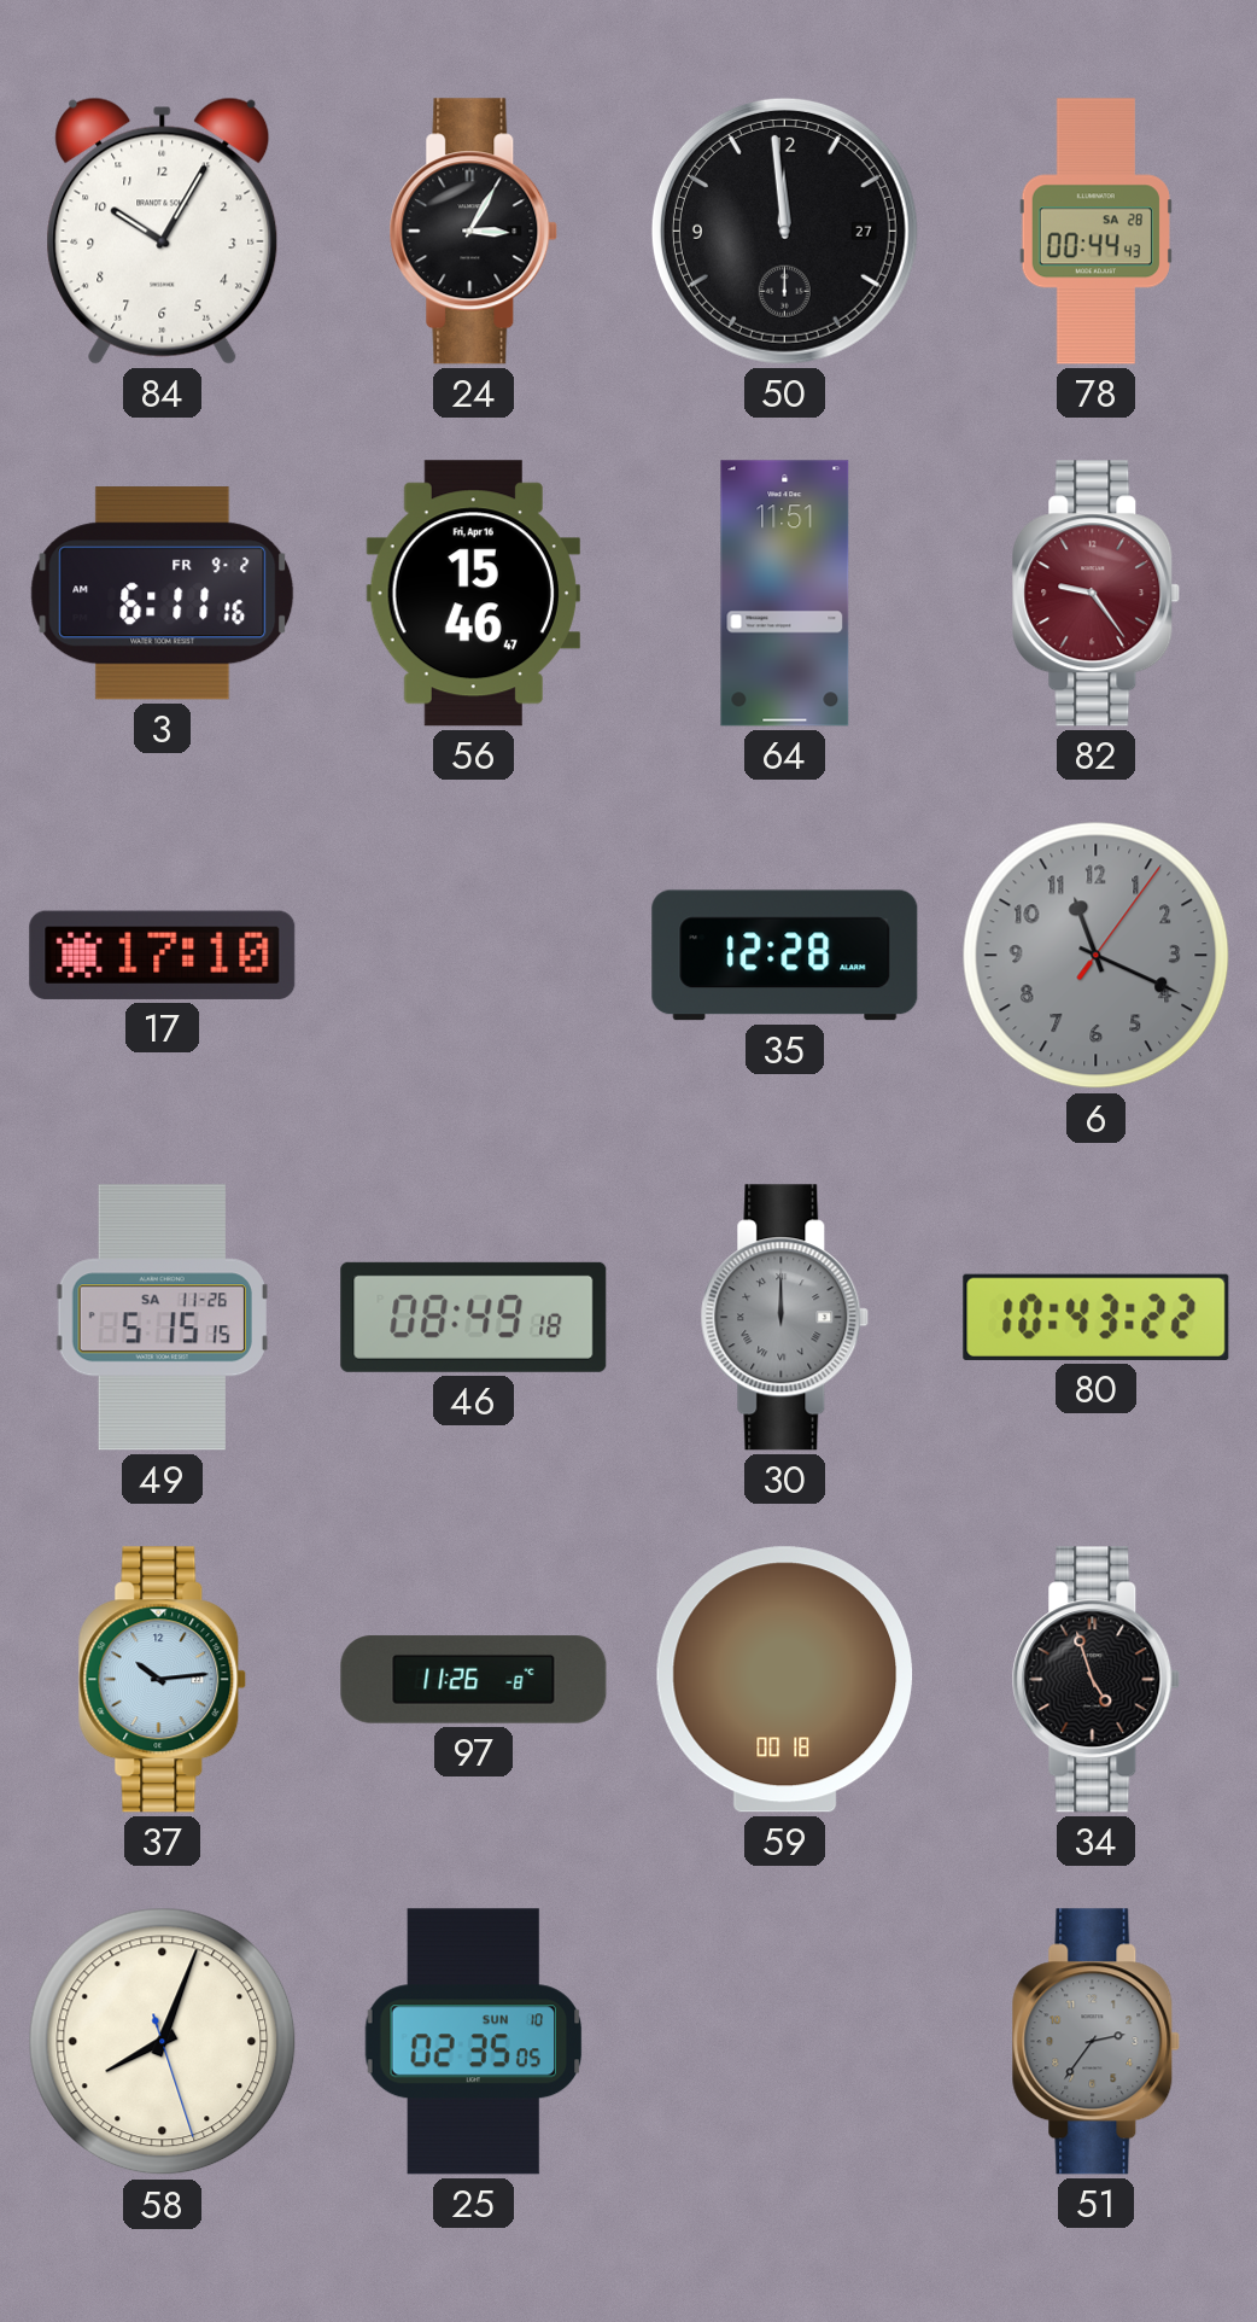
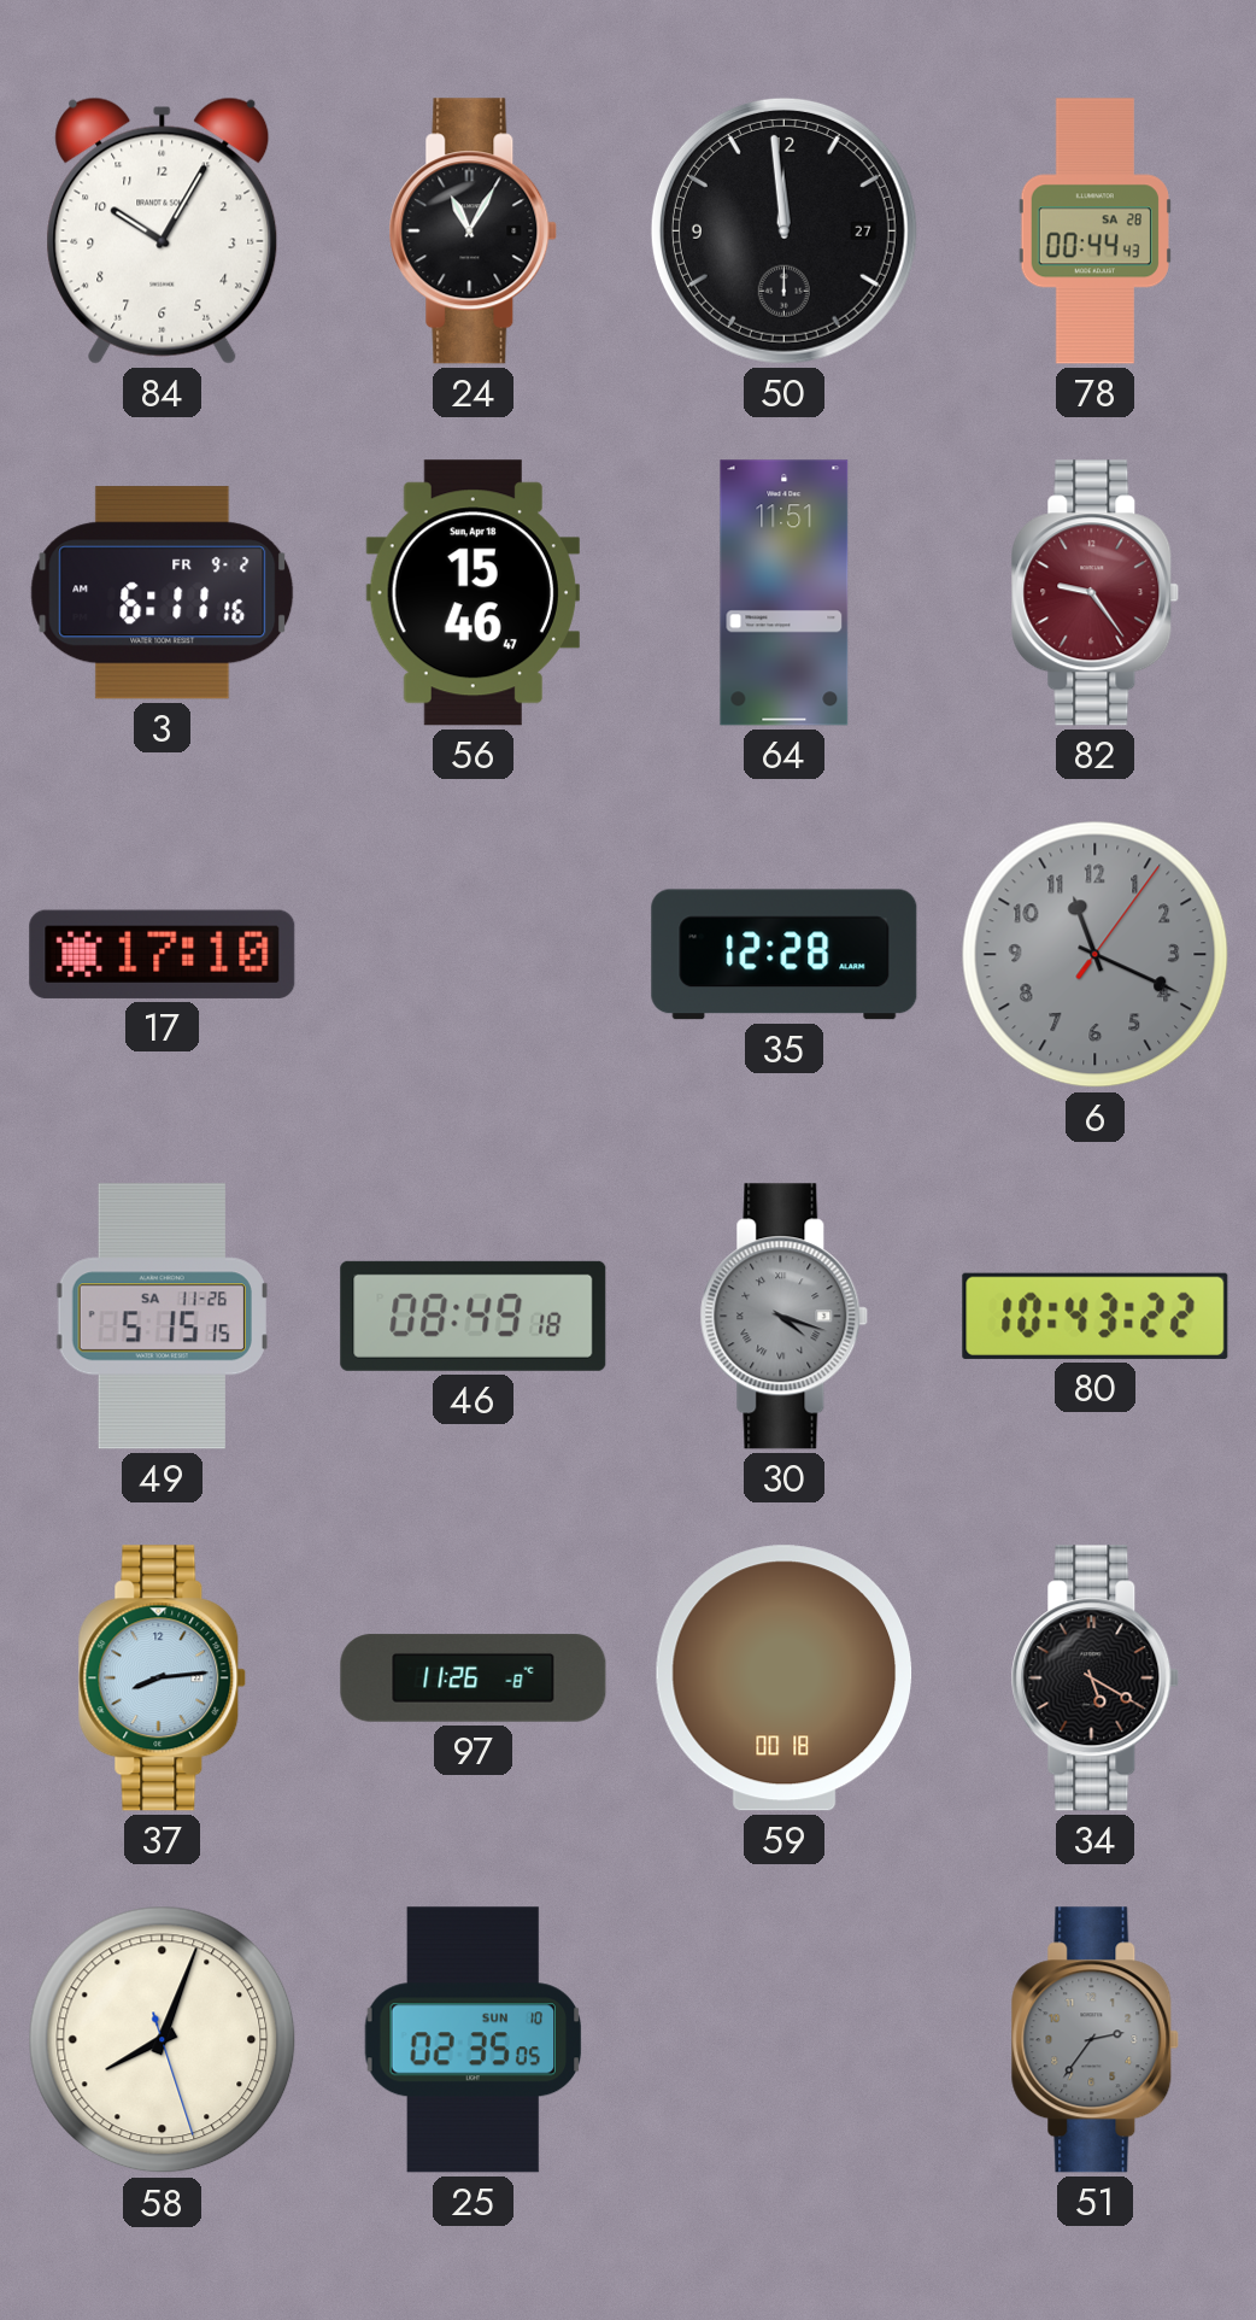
24: 3:05 -> 11:05 (474, 232)
56 date: Fri, Apr 16 -> Sun, Apr 18 (473, 593)
30: 12:00 -> 4:18 (785, 1317)
37: 10:14 -> 8:14 (163, 1679)
34: 4:57 -> 5:20 (1096, 1679)
